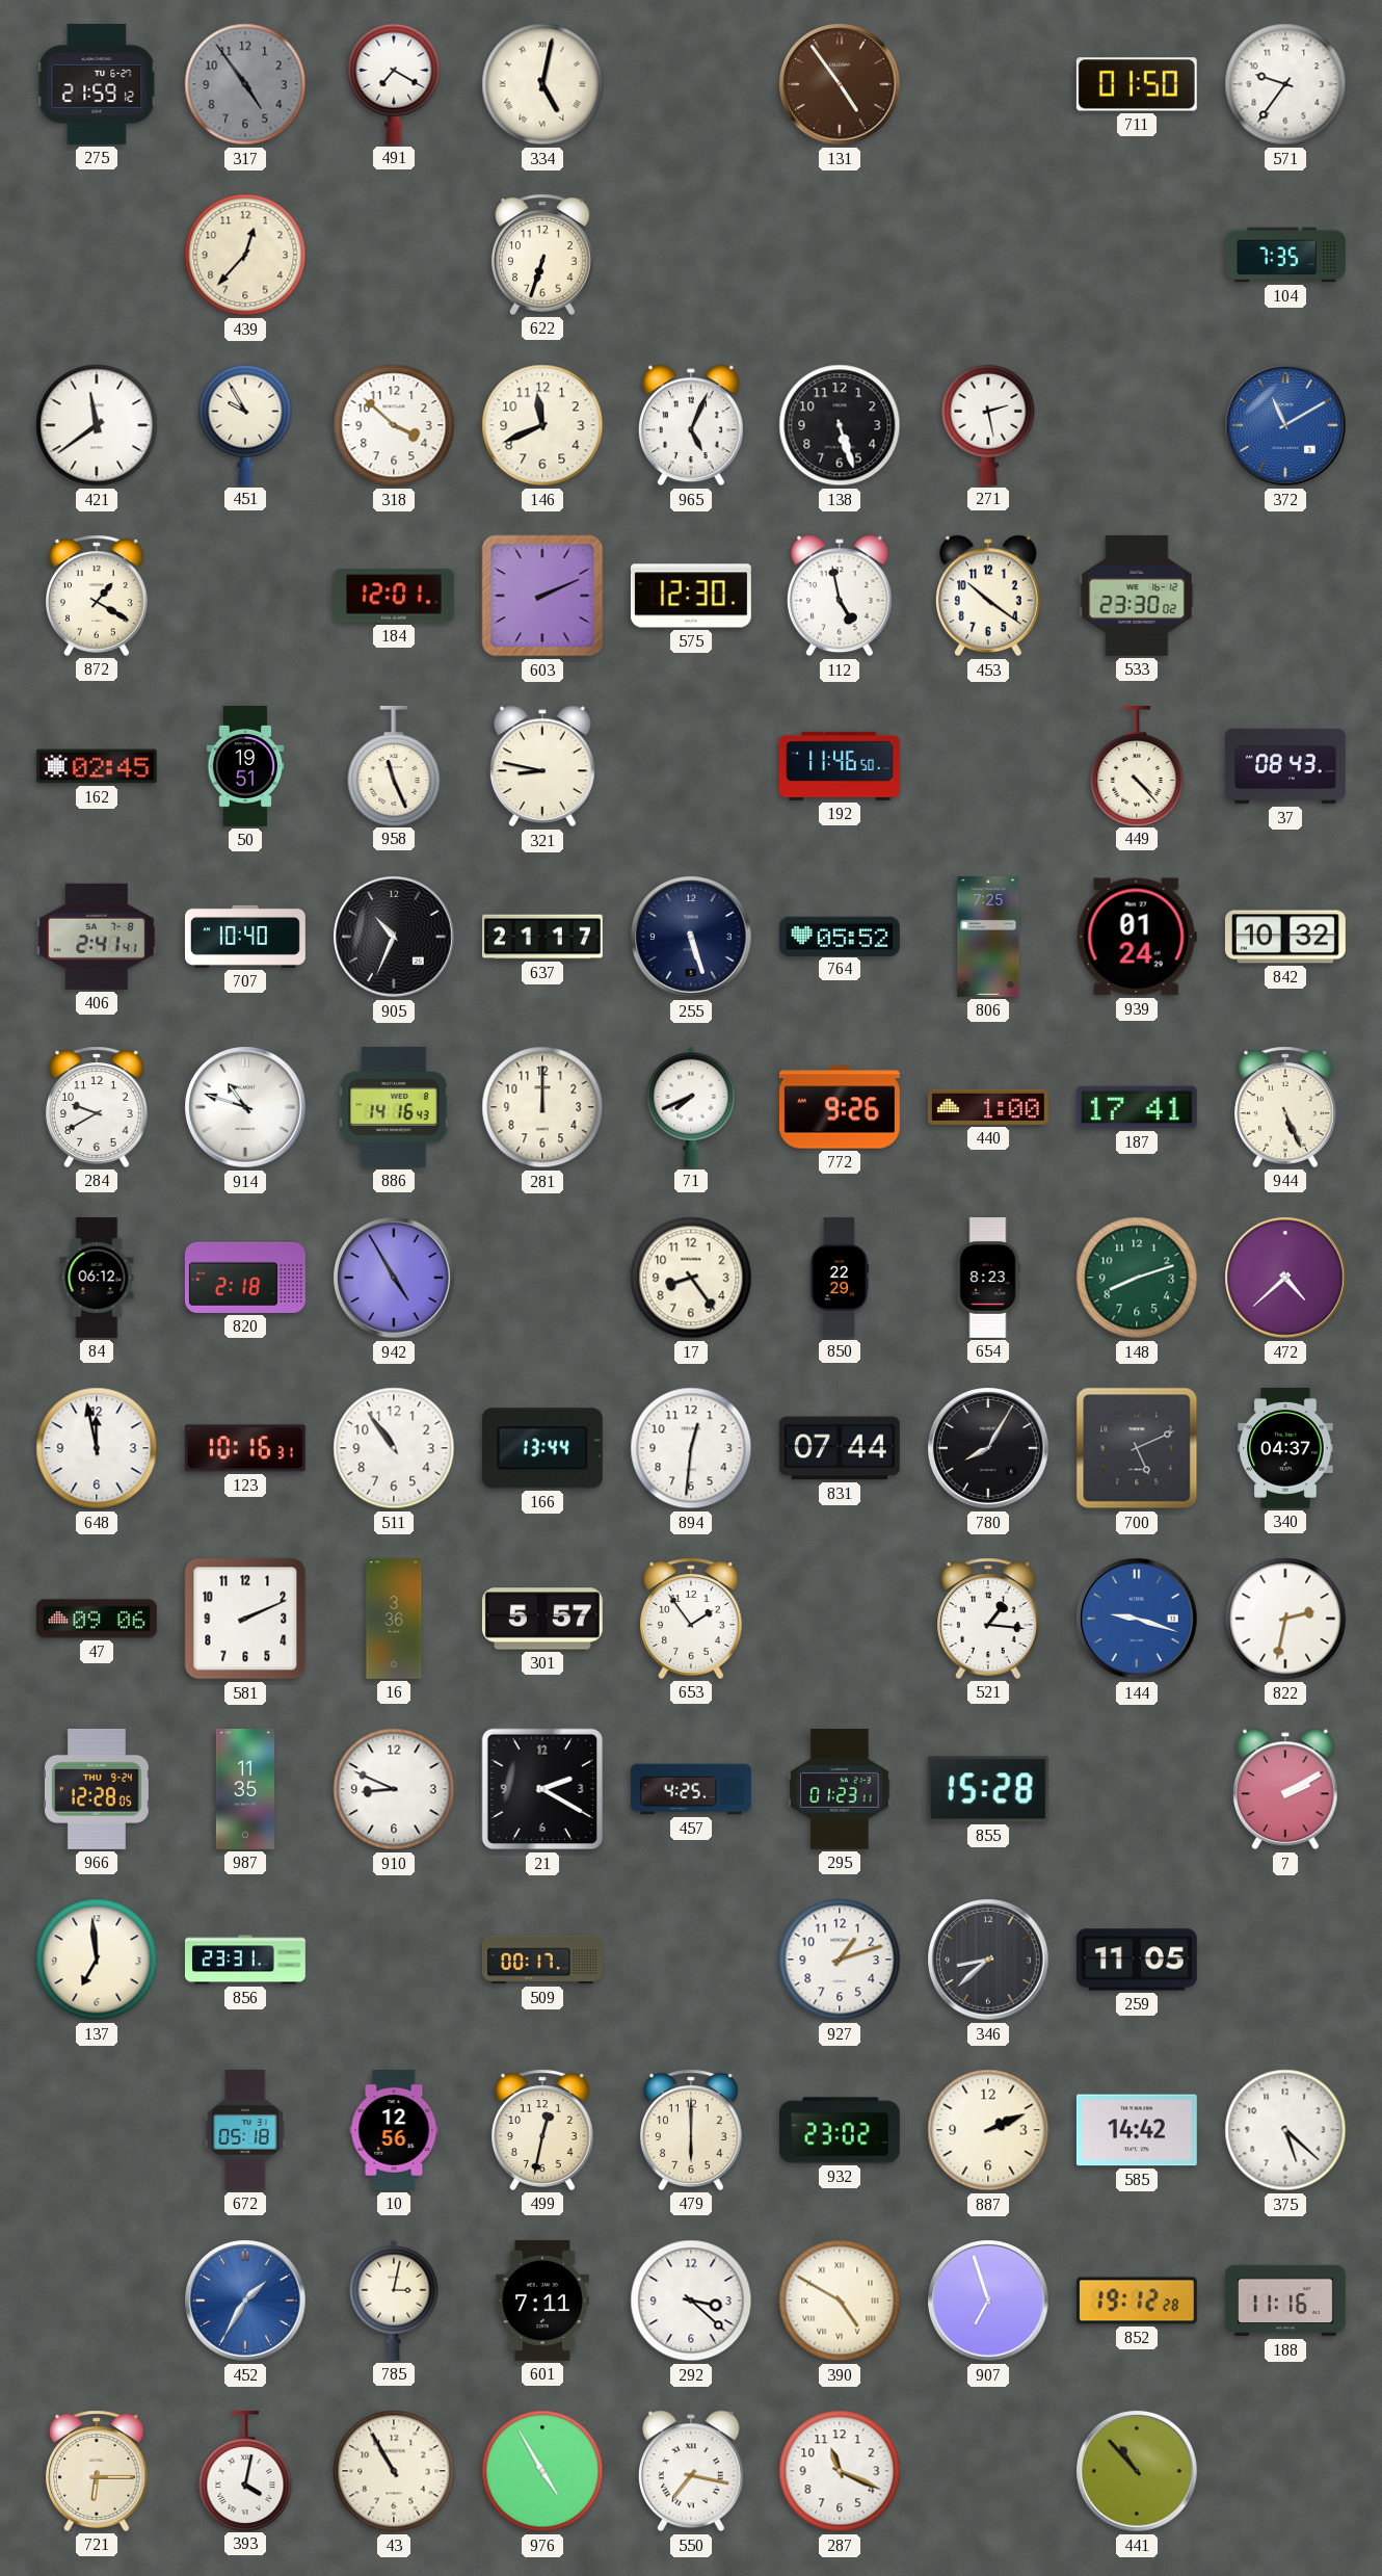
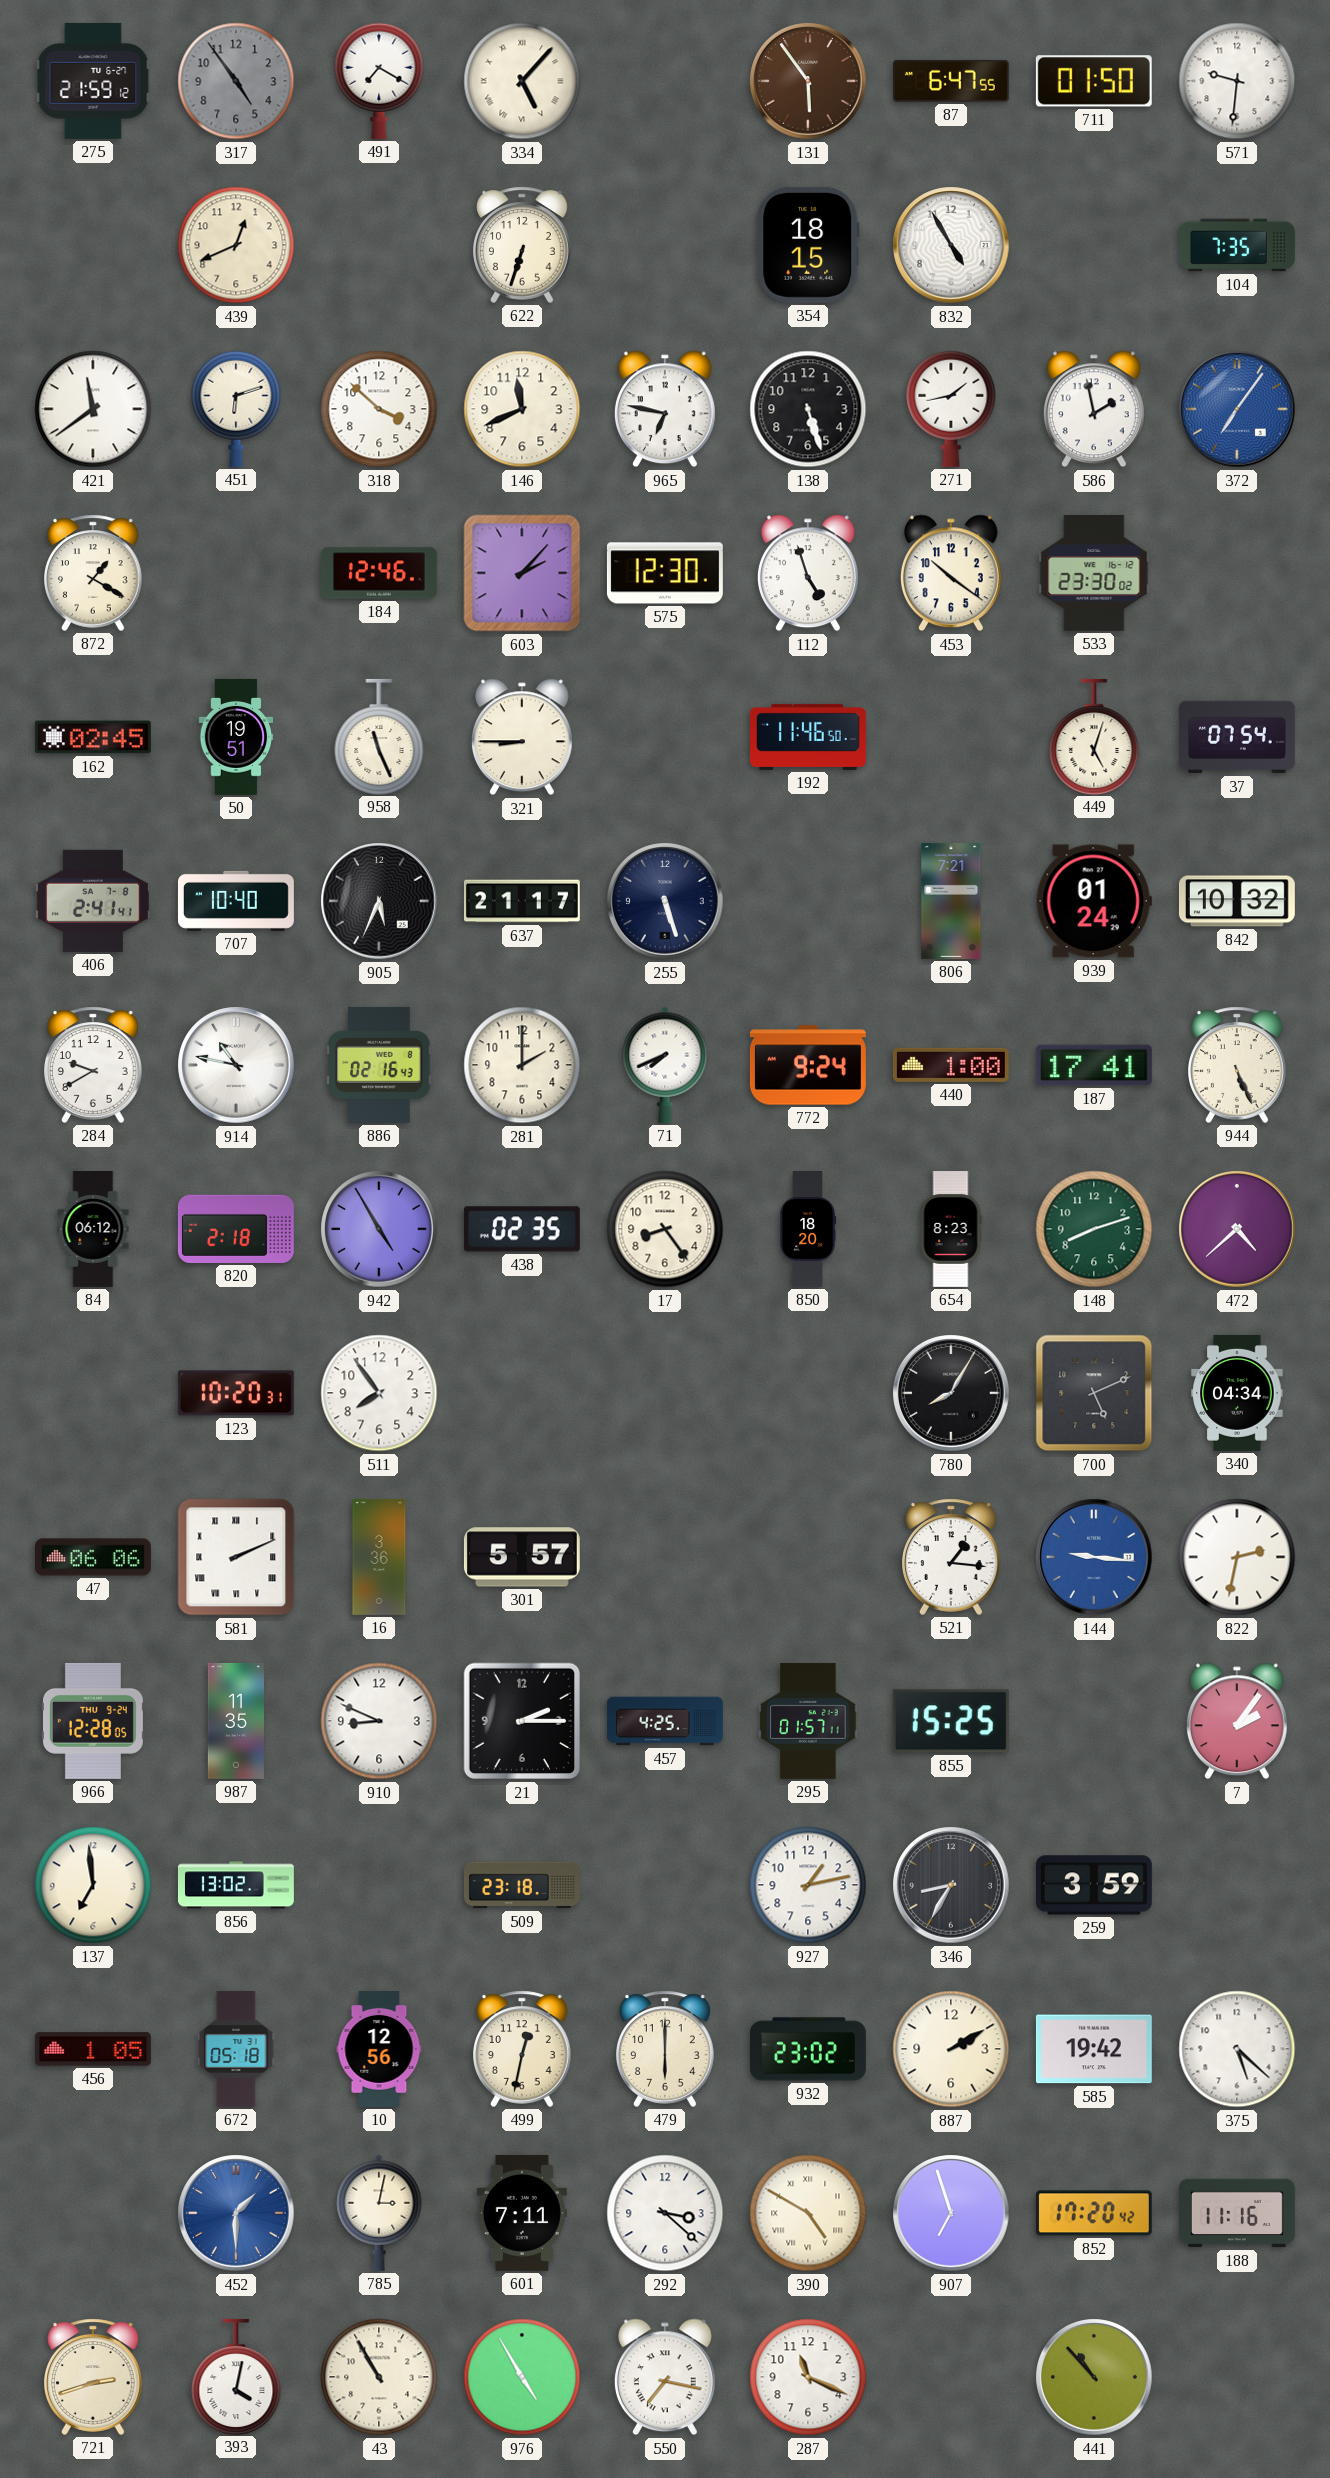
334: 5:02 -> 5:07 (522, 81)
131: 4:54 -> 5:54 (808, 81)
87: none -> 6:47 (951, 81)
571: 9:36 -> 9:31 (1237, 81)
439: 12:37 -> 12:41 (236, 245)
354: none -> 18:15 (809, 245)
832: none -> 4:55 (951, 245)
451: 9:55 -> 6:12 (236, 409)
965: 5:04 -> 6:47 (665, 409)
271: 2:28 -> 1:43 (951, 409)
586: none -> 1:58 (1094, 409)
372: 11:10 -> 7:06 (1237, 409)
184: 12:01 -> 12:46 (379, 573)
603: 2:11 -> 2:07 (522, 573)
112: 4:58 -> 4:57 (808, 573)
321: 8:47 -> 8:45 (522, 737)
449: 4:23 -> 5:03 (1094, 736)
37: 08:43 -> 07:54 (1237, 737)
905: 10:34 -> 5:34 (379, 901)
764: 05:52 -> none (840, 936)
806: 7:25 -> 7:21 (951, 901)
914: 10:48 -> 10:47 (236, 1065)
886: 14:16 -> 02:16 (379, 1065)
281: 12:00 -> 2:00 (522, 1065)
772: 9:26 -> 9:24 (808, 1065)
438: none -> 02:35 (522, 1229)
850: 22:29 -> 18:20 (808, 1230)
648: 11:58 -> none (97, 1448)
123: 10:16 -> 10:20 (236, 1393)
511: 10:54 -> 7:54 (379, 1393)
166: 13:44 -> none (542, 1448)
894: 12:31 -> none (691, 1448)
831: 07:44 -> none (840, 1448)
340: 04:37 -> 04:34 (1237, 1393)
47: 09:06 -> 06:06 (93, 1557)
581 numerals: Arabic -> Roman (236, 1557)
653: 1:54 -> none (692, 1619)
144: 9:18 -> 9:16 (1094, 1557)
21: 2:20 -> 2:15 (522, 1721)
295: 01:23 -> 01:57 (808, 1721)
855: 15:28 -> 15:25 (951, 1721)
7: 2:10 -> 2:06 (1237, 1721)
856: 23:31 -> 13:02 (236, 1885)
509: 00:17 -> 23:18 (522, 1885)
927: 1:12 -> 1:13 (808, 1885)
346: 8:38 -> 8:35 (951, 1885)
259: 11:05 -> 3:59 (1094, 1885)
456: none -> 1:05 (93, 2049)
887: 2:11 -> 2:10 (951, 2049)
585: 14:42 -> 19:42 (1094, 2049)
452: 1:35 -> 1:30 (236, 2213)
852: 19:12 -> 17:20 (1094, 2213)
721: 6:15 -> 2:42 (94, 2377)
